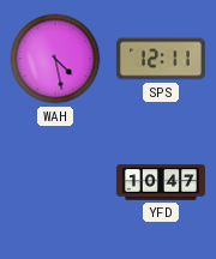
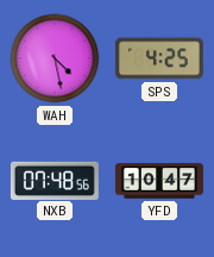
SPS: 12:11 -> 4:25 (159, 58)
NXB: none -> 07:48 (55, 180)
